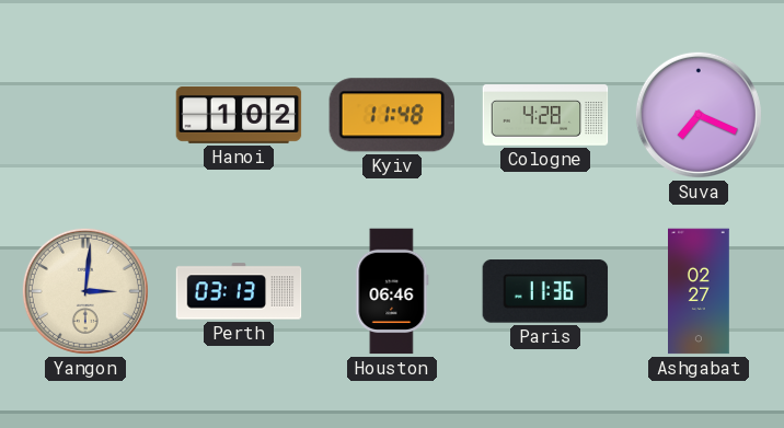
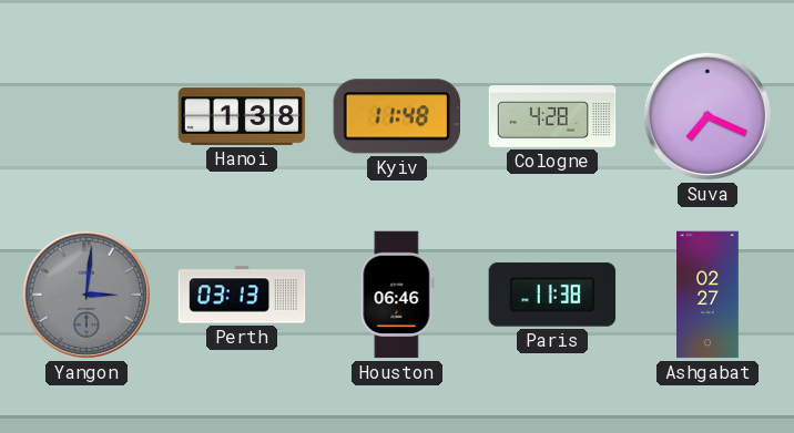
Hanoi: 1:02 -> 1:38 (242, 117)
Yangon dial: cream -> grey (86, 295)
Paris: 11:36 -> 11:38 (552, 295)
